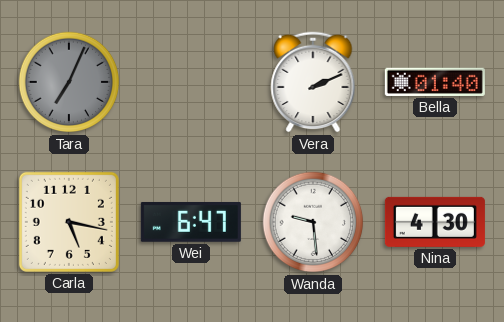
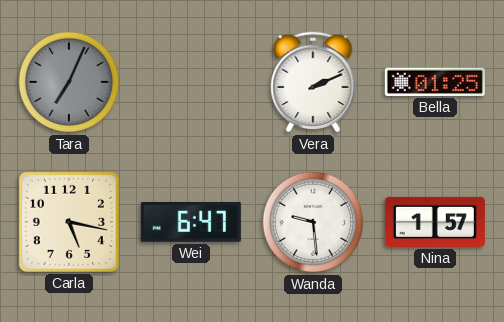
Bella: 01:40 -> 01:25 (435, 82)
Nina: 4:30 -> 1:57 (435, 222)
